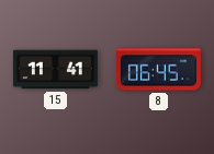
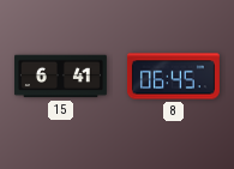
15: 11:41 -> 6:41 (60, 77)
